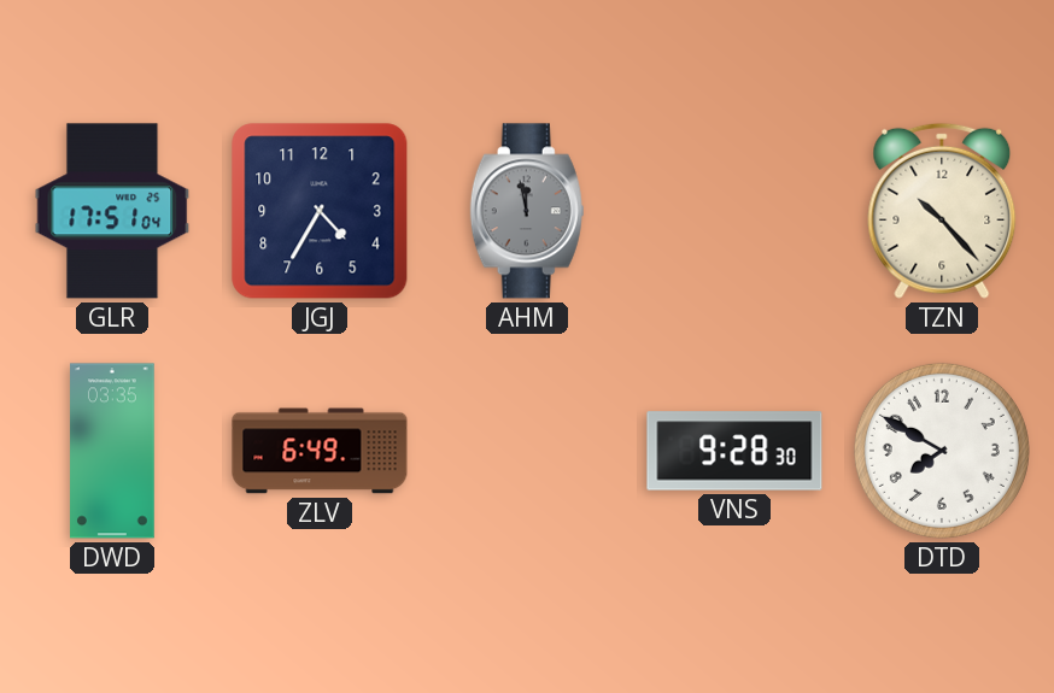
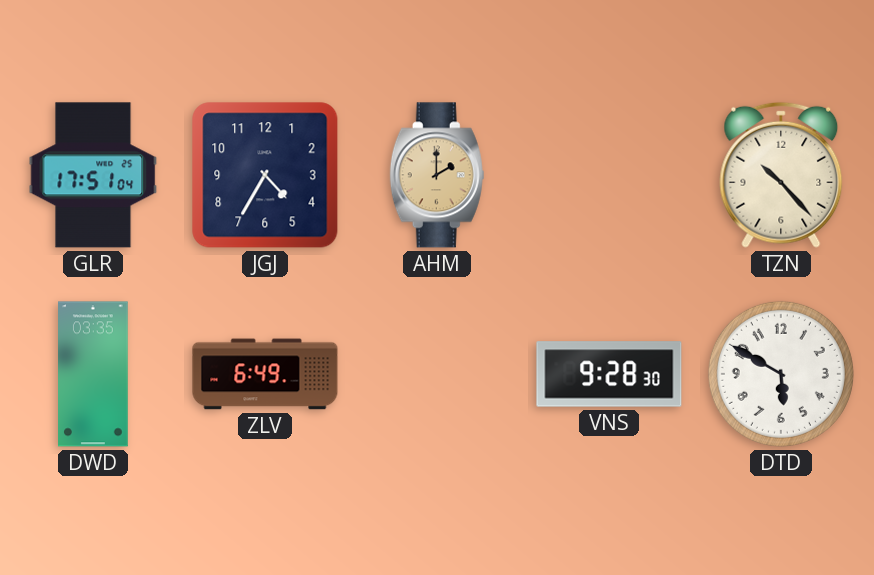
AHM: 11:58 -> 2:00 (437, 175)
AHM dial: grey -> champagne (437, 175)
DTD: 7:50 -> 5:50 (781, 374)
